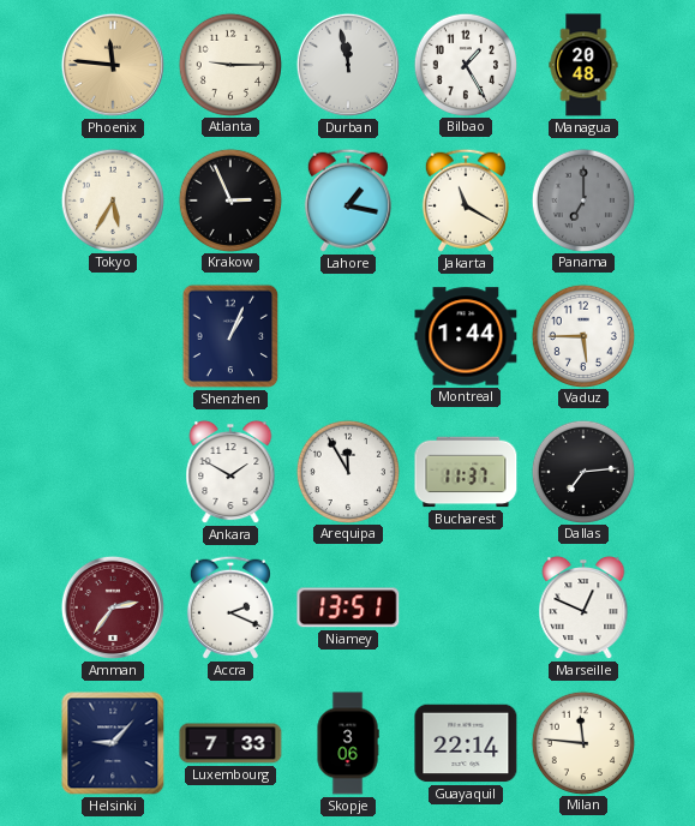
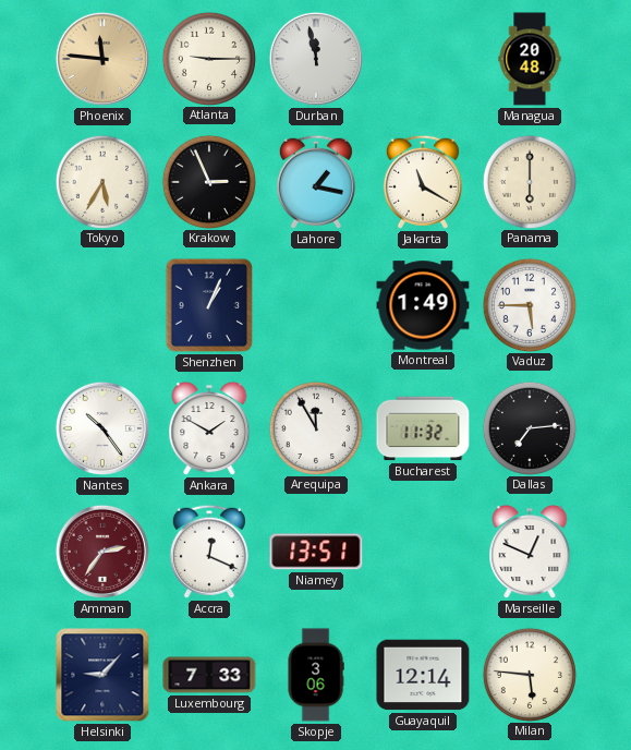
Bilbao: 1:25 -> none (465, 64)
Panama: 7:00 -> 6:00 (529, 181)
Panama dial: grey -> cream (529, 181)
Montreal: 1:44 -> 1:49 (423, 305)
Nantes: none -> 10:24 (102, 428)
Bucharest: 11:37 -> 11:32 (423, 428)
Accra: 2:19 -> 12:19 (209, 552)
Guayaquil: 22:14 -> 12:14 (423, 675)
Milan: 11:46 -> 5:46 (529, 674)
